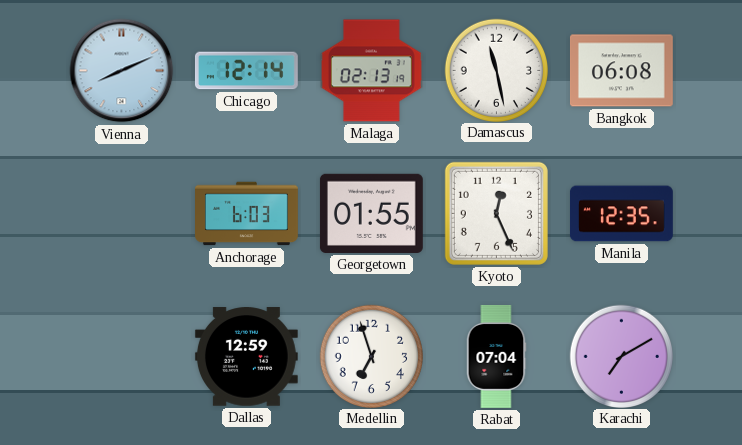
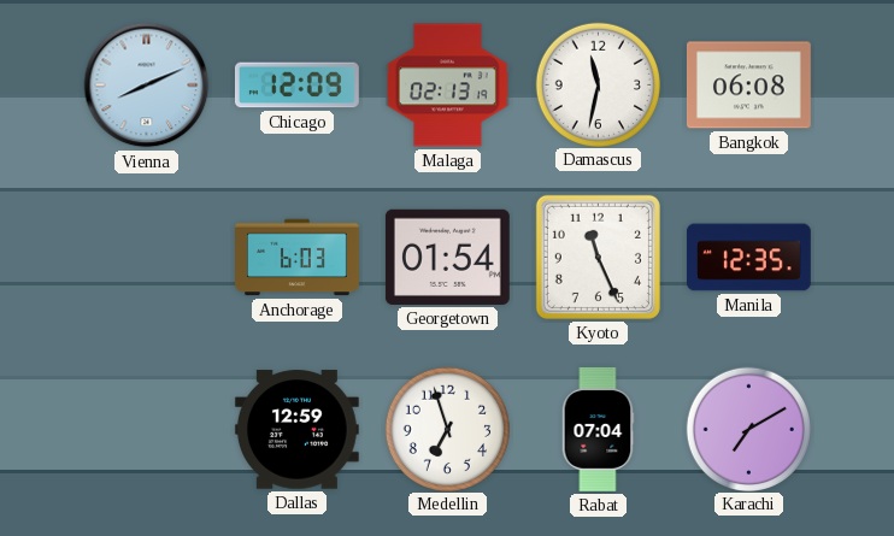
Chicago: 12:14 -> 12:09 (296, 86)
Damascus: 11:28 -> 11:32 (598, 84)
Georgetown: 01:55 -> 01:54 (447, 257)
Kyoto: 12:26 -> 11:26 (598, 257)
